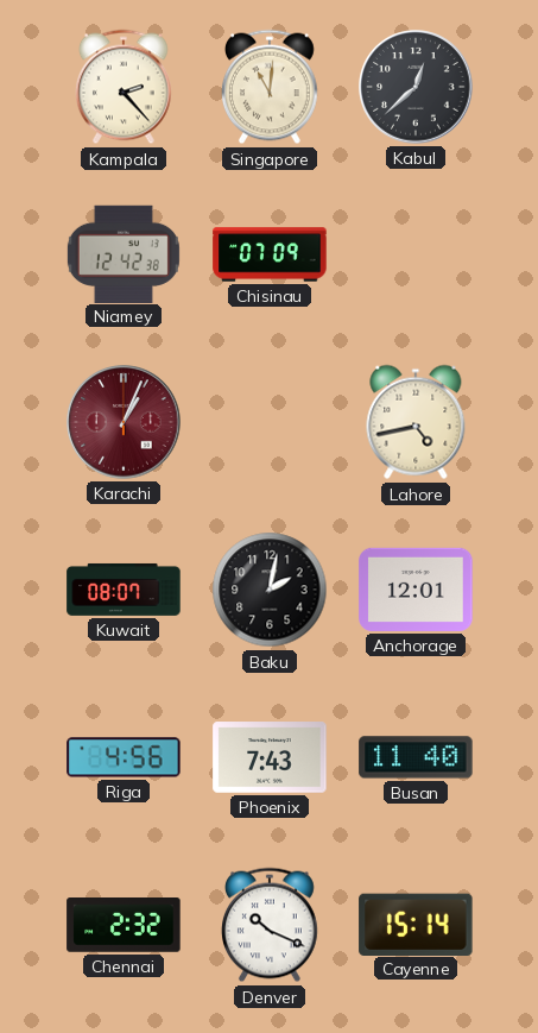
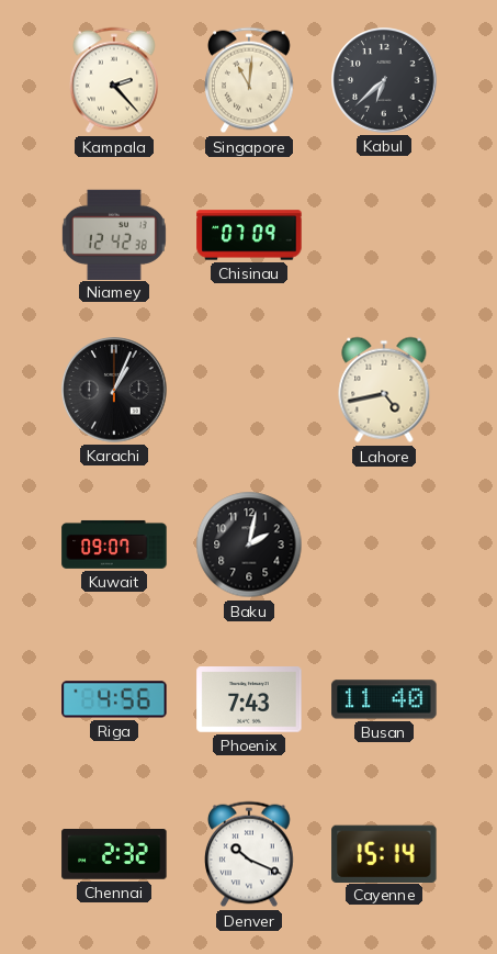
Kabul: 12:38 -> 6:38 (384, 80)
Karachi dial: burgundy -> black (114, 390)
Kuwait: 08:07 -> 09:07 (114, 545)
Anchorage: 12:01 -> none (416, 590)
